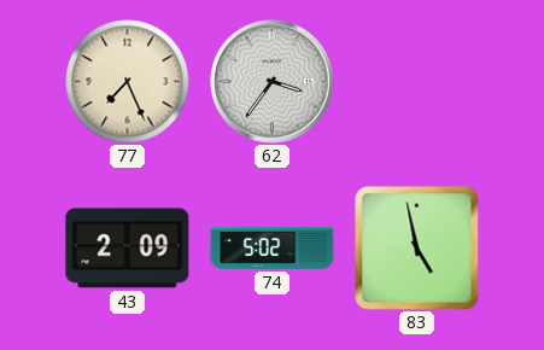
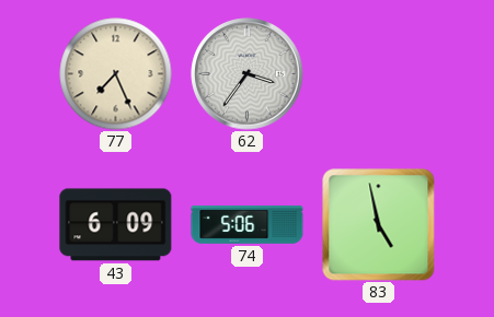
43: 2:09 -> 6:09 (116, 225)
74: 5:02 -> 5:06 (248, 225)
